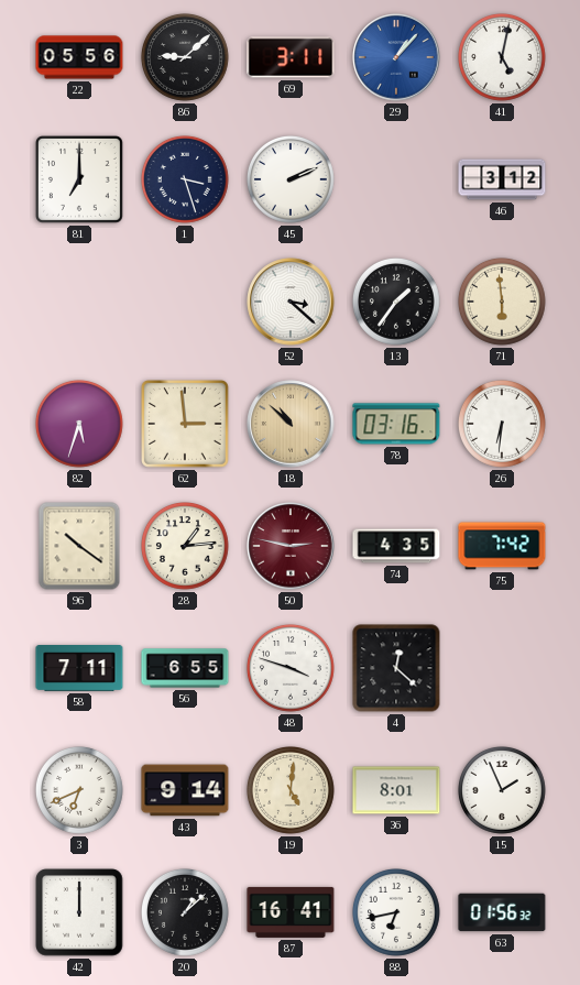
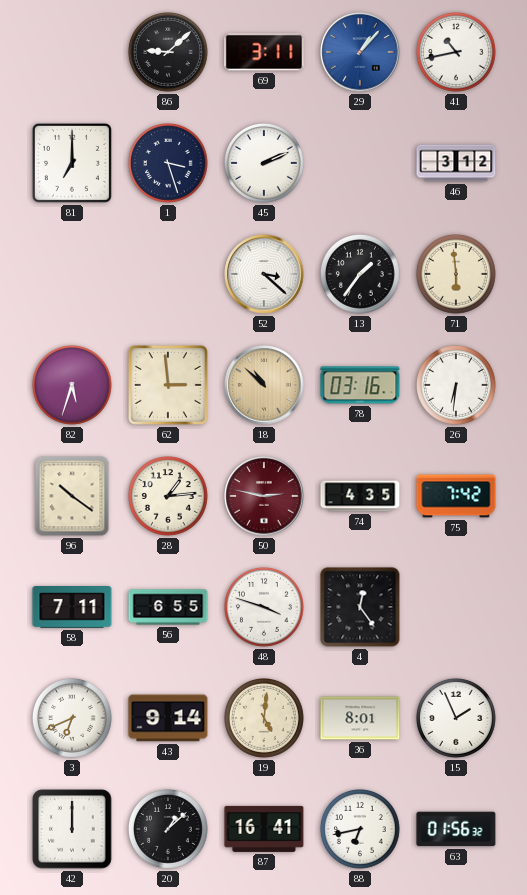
22: 05:56 -> none (79, 57)
41: 5:02 -> 10:43 (457, 53)
4: 12:22 -> 12:24 (360, 607)
